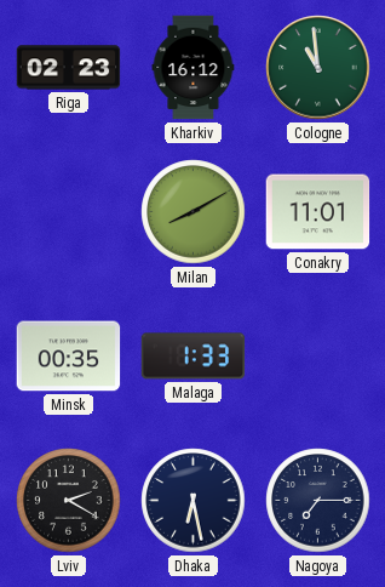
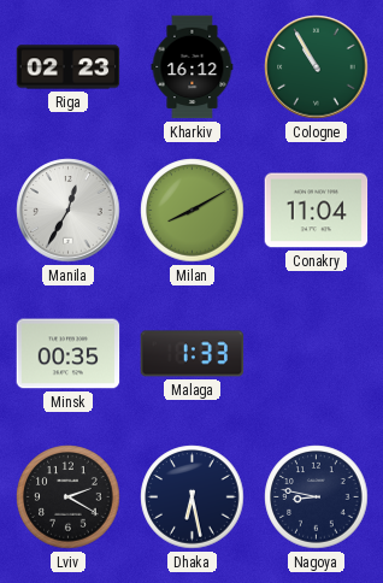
Cologne: 10:59 -> 10:55 (317, 67)
Manila: none -> 12:35 (69, 211)
Conakry: 11:01 -> 11:04 (317, 211)
Nagoya: 7:15 -> 8:47 (317, 497)
